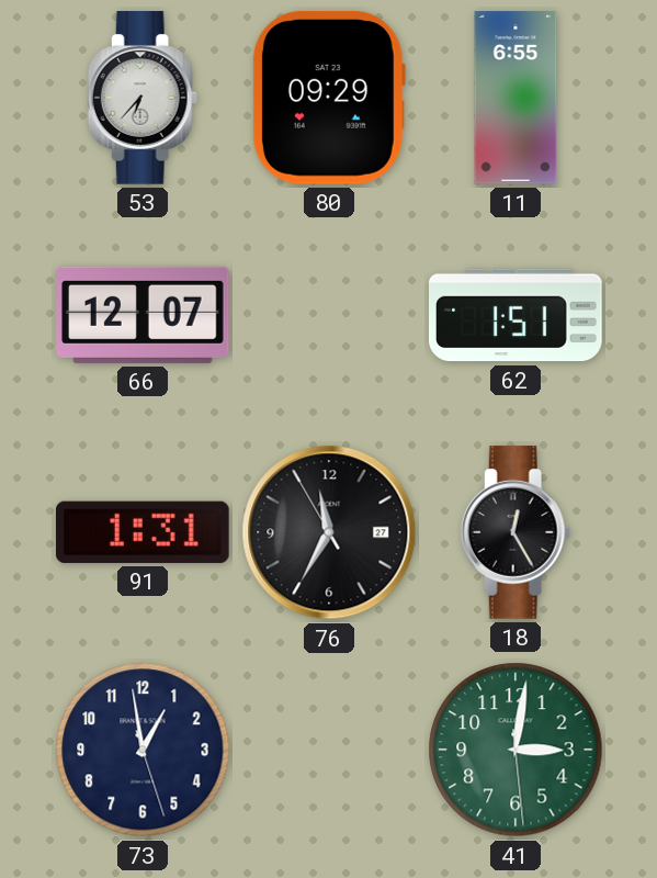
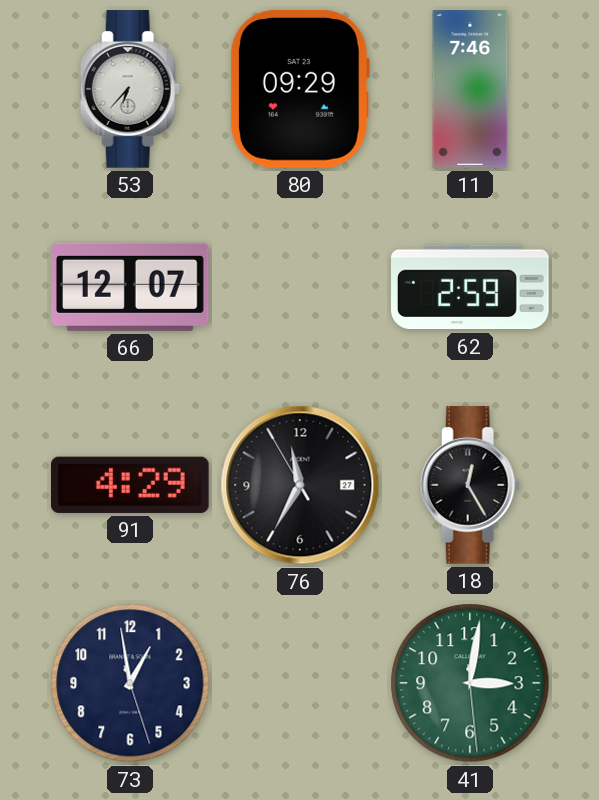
11: 6:55 -> 7:46 (470, 89)
62: 1:51 -> 2:59 (471, 287)
91: 1:31 -> 4:29 (130, 485)
